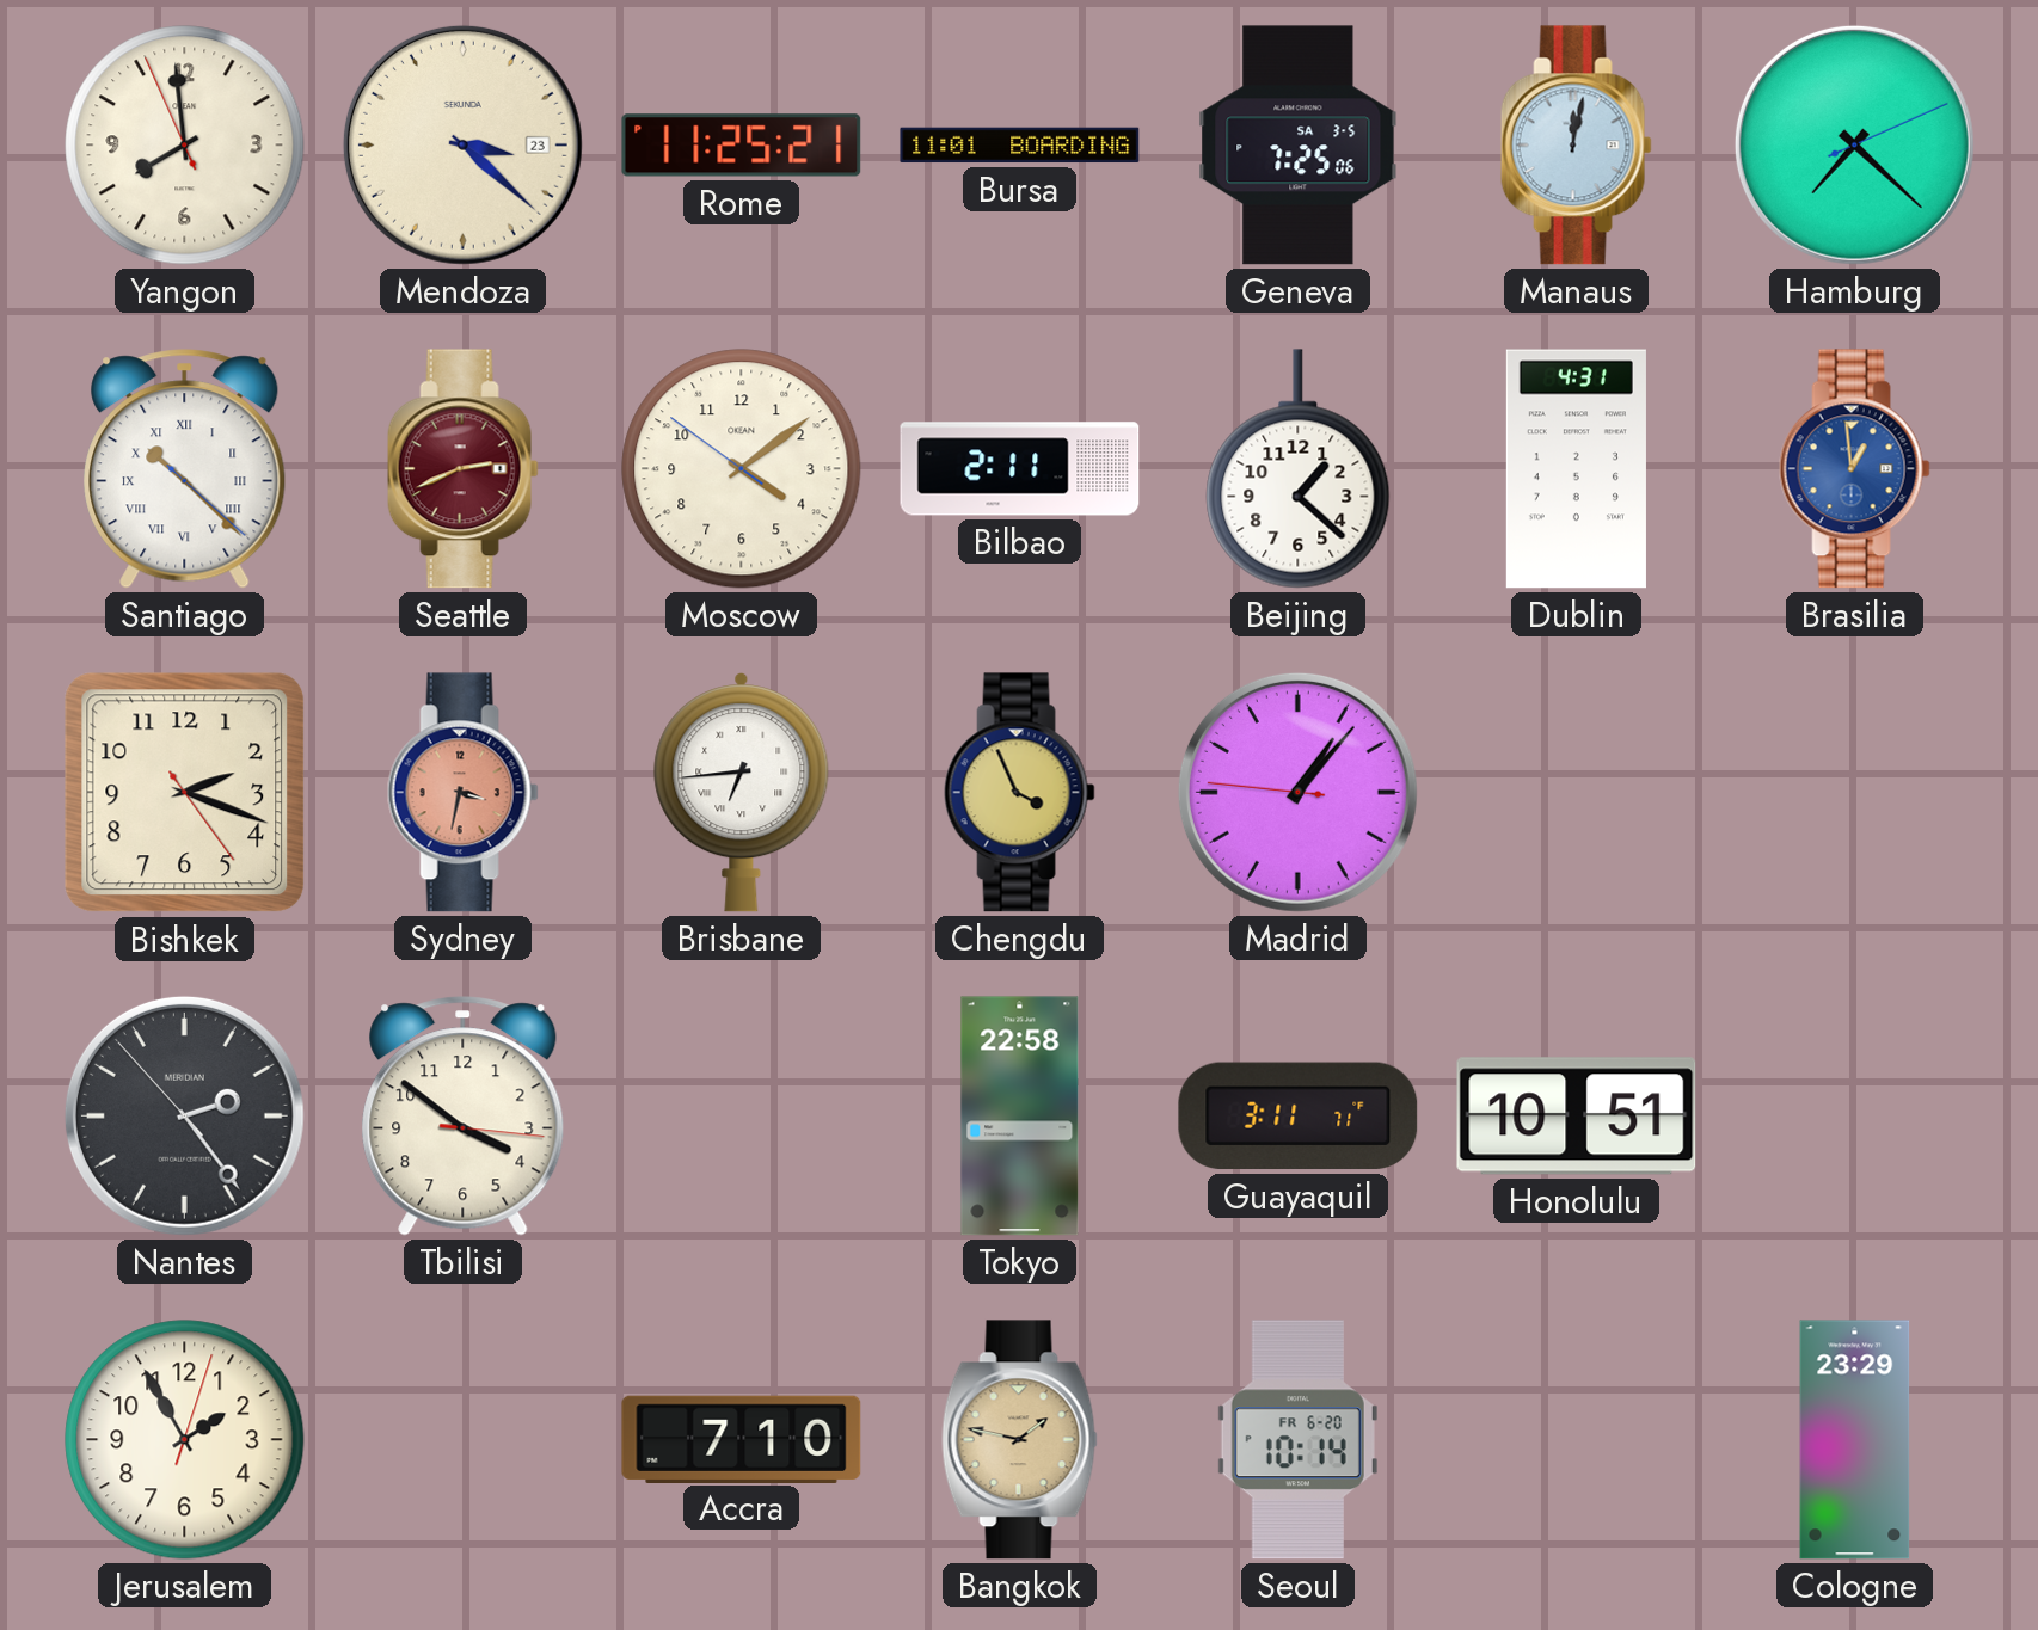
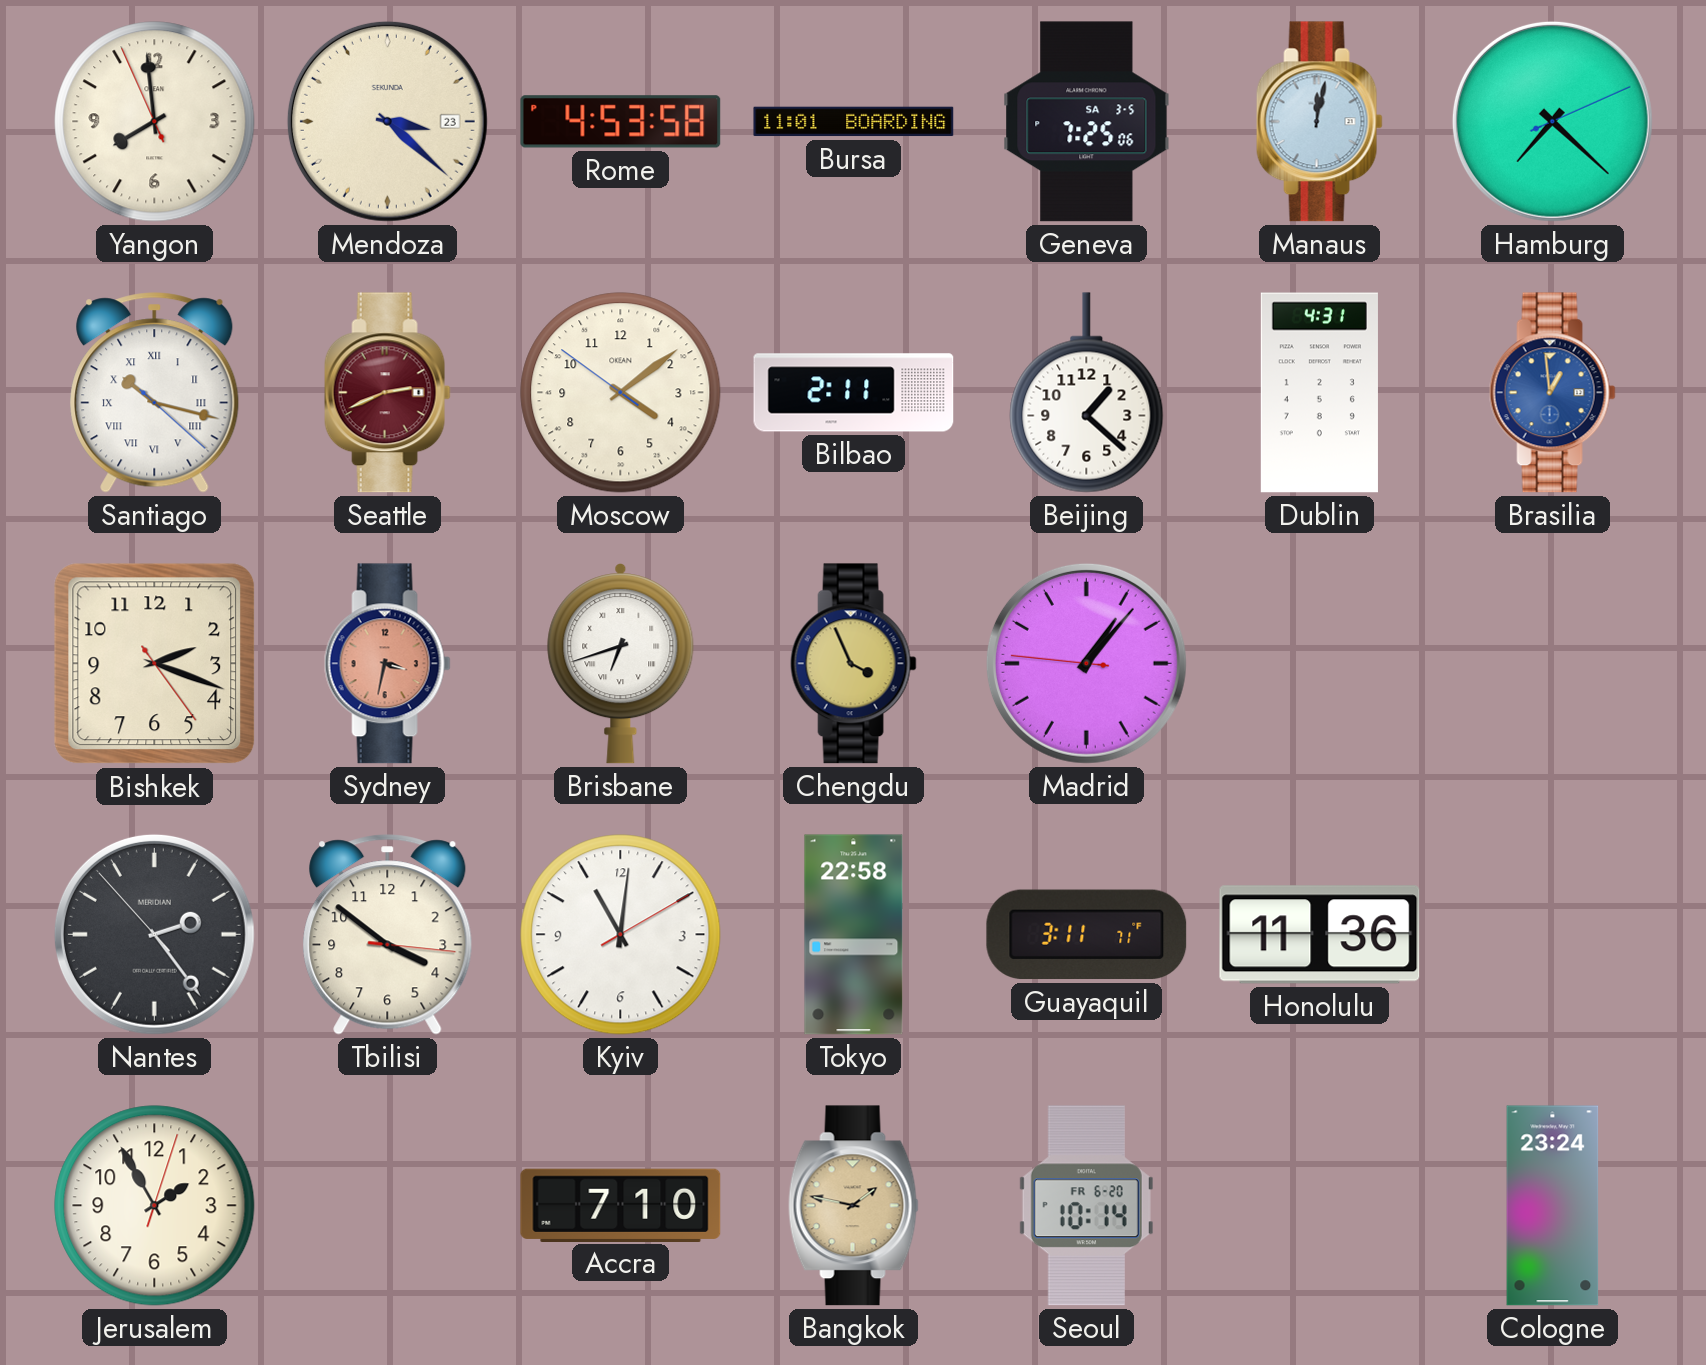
Rome: 11:25 -> 4:53 (621, 122)
Santiago: 10:22 -> 10:17 (155, 393)
Brisbane: 6:44 -> 6:42 (621, 664)
Kyiv: none -> 11:01 (621, 935)
Honolulu: 10:51 -> 11:36 (1320, 935)
Cologne: 23:29 -> 23:24 (1553, 1206)
